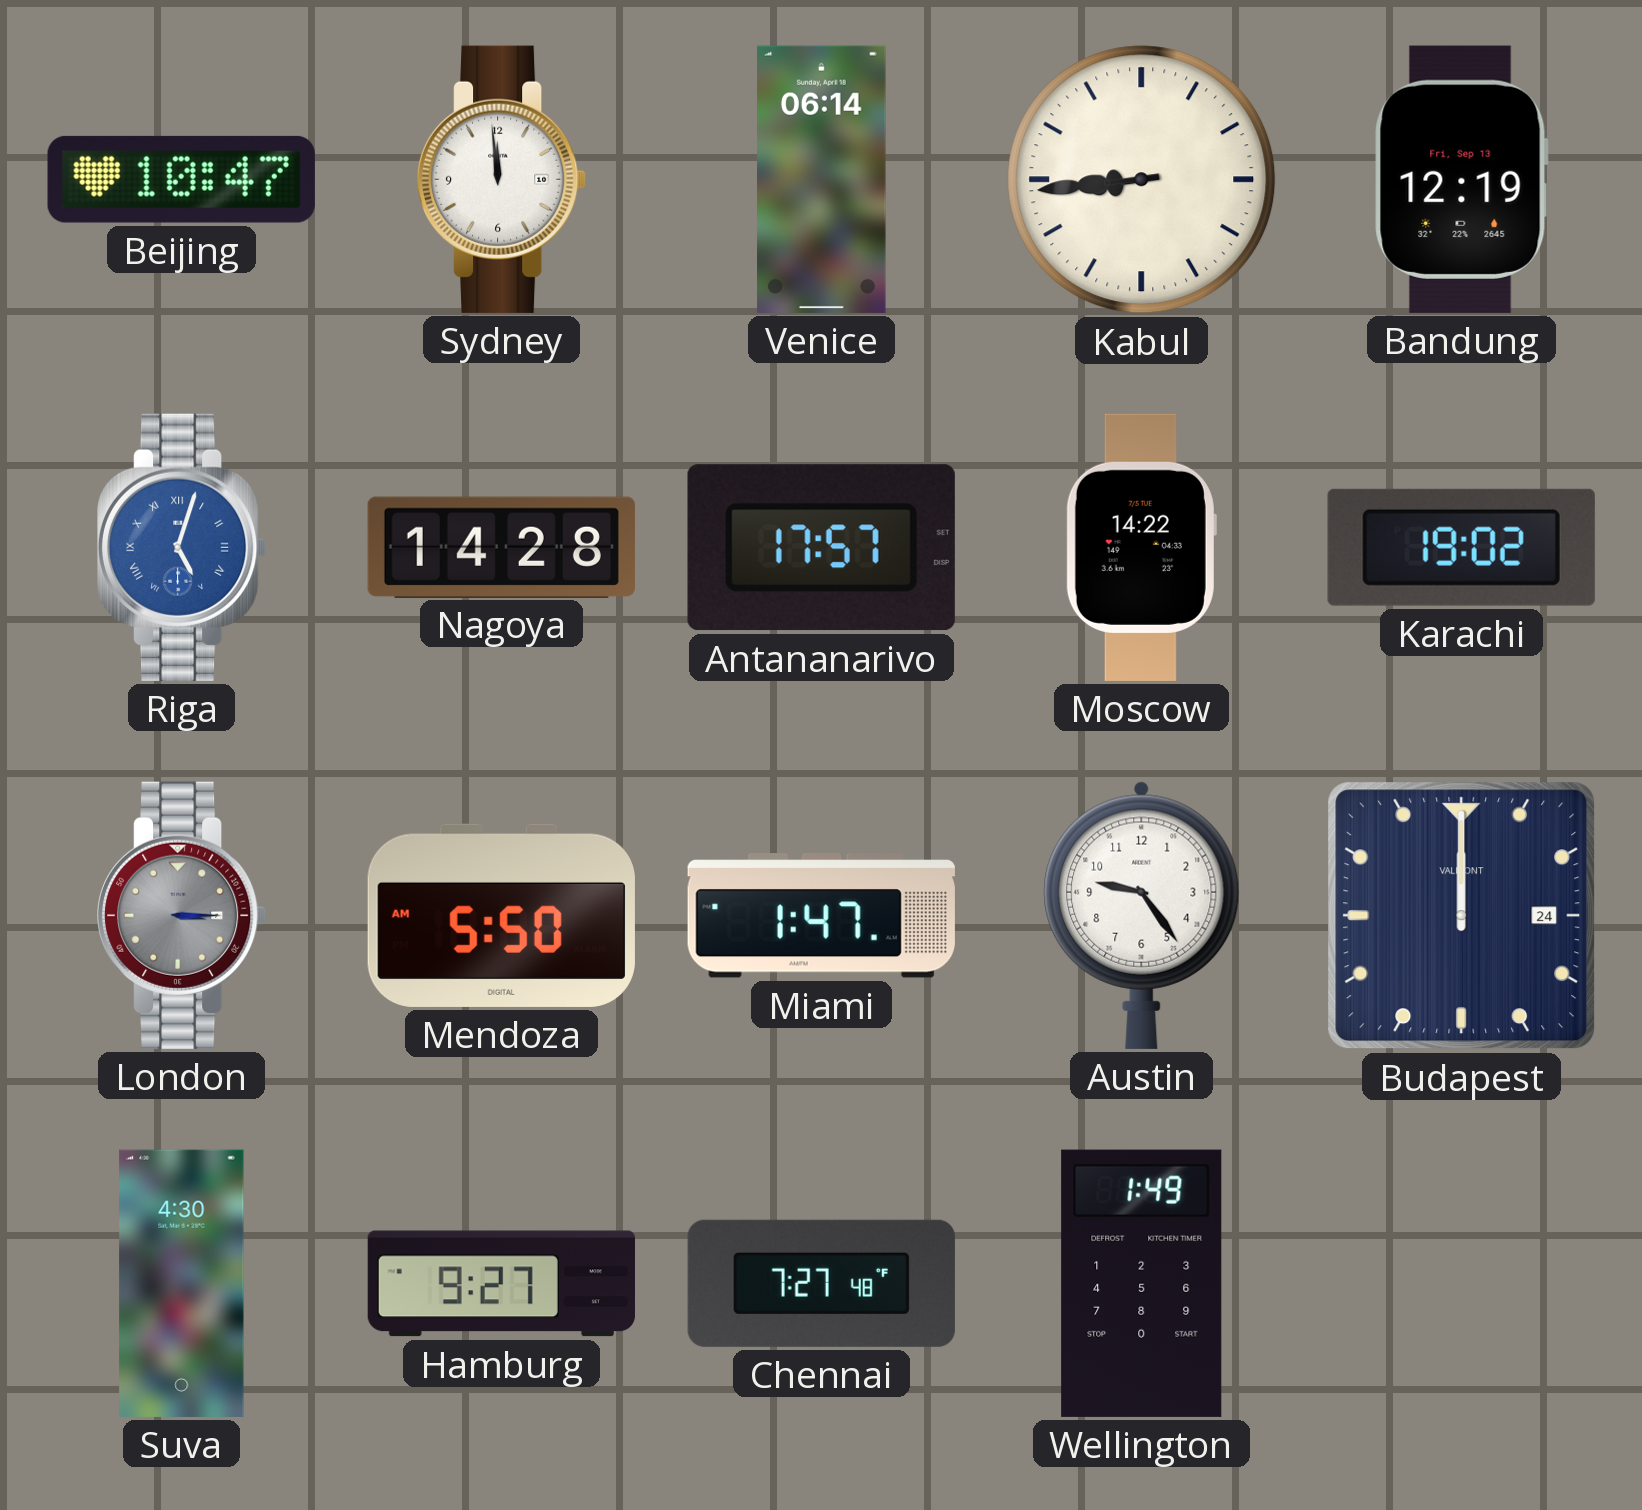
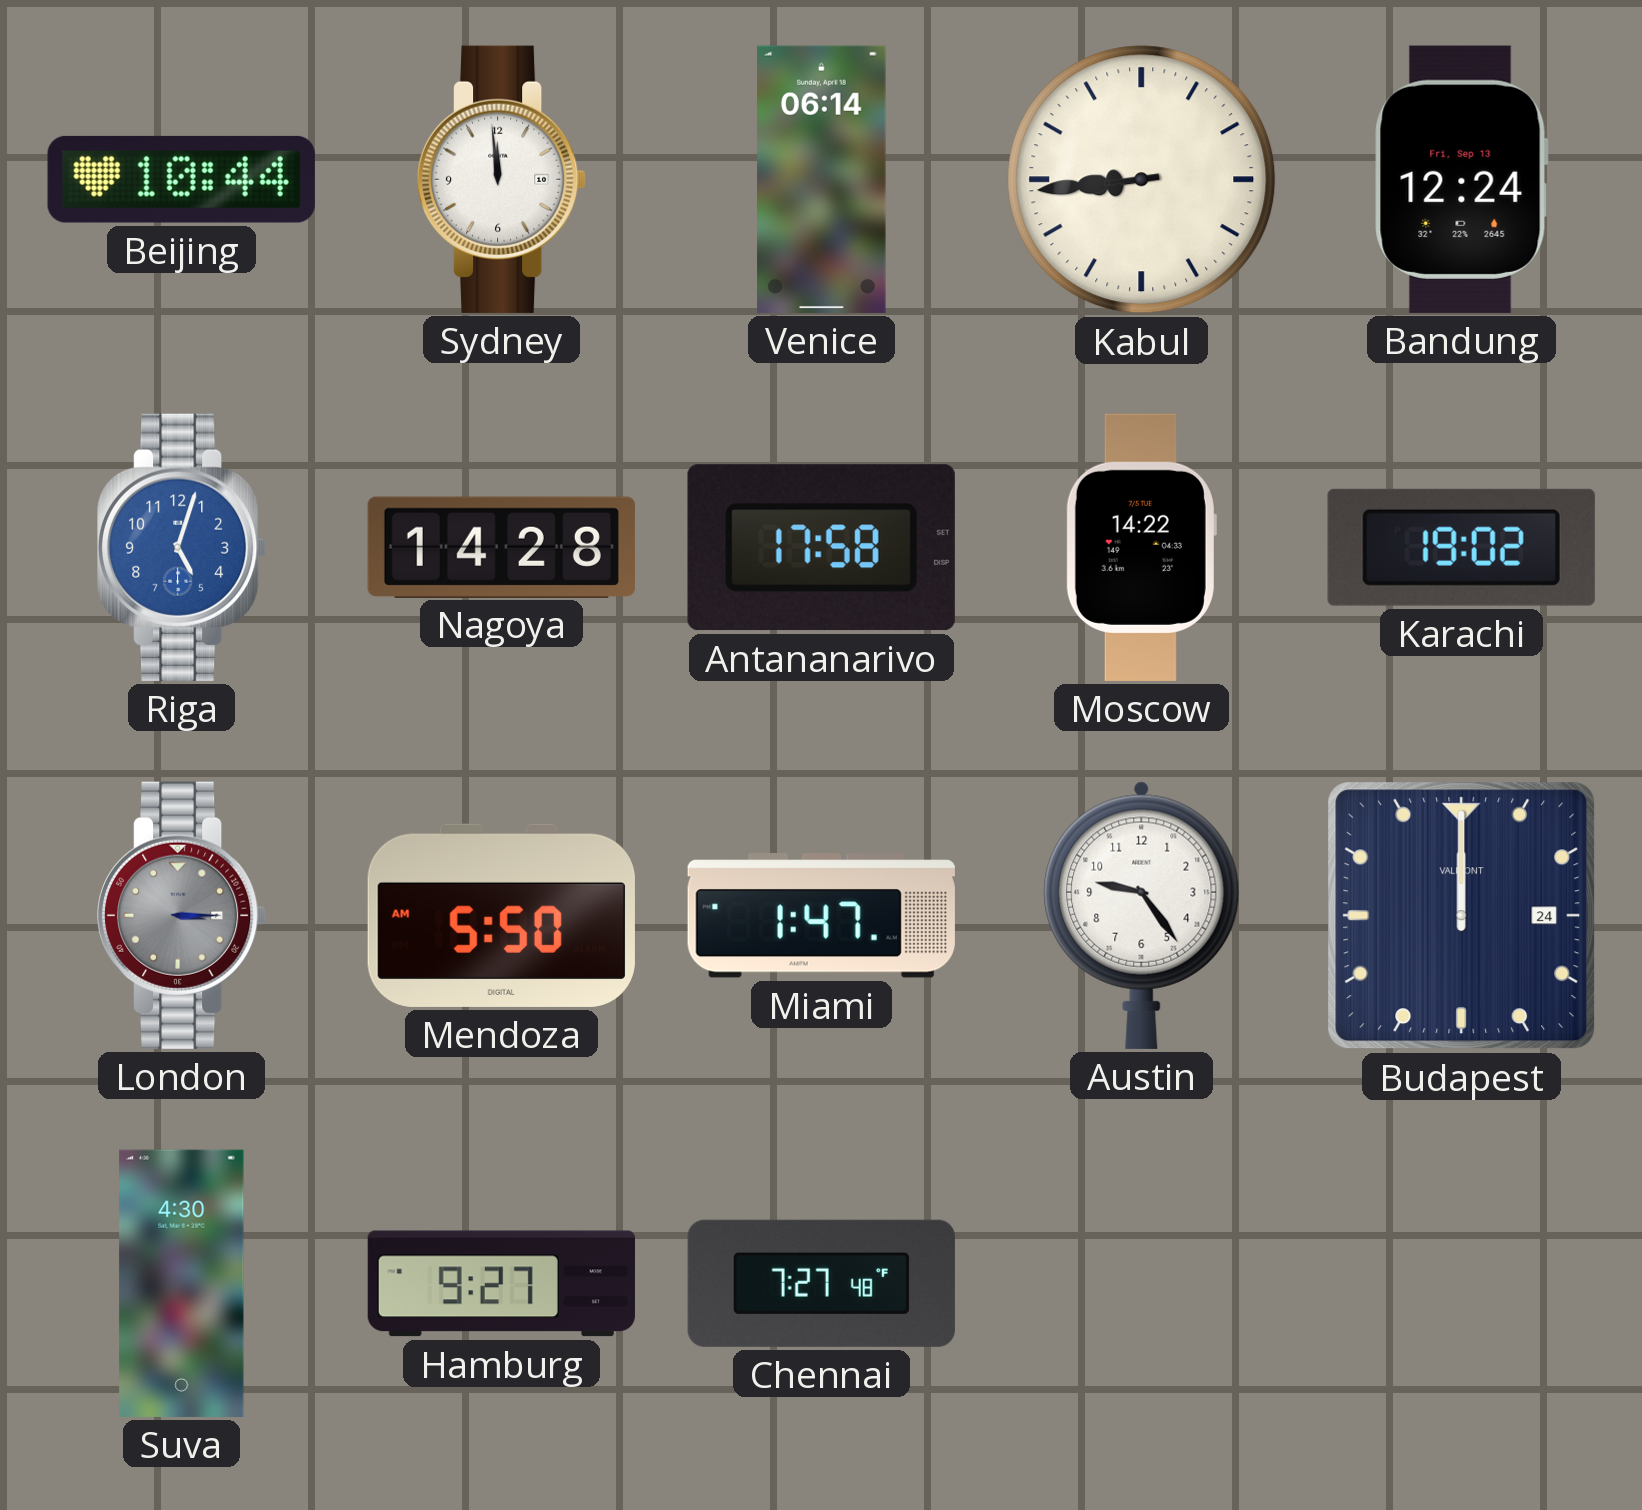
Beijing: 10:47 -> 10:44 (181, 179)
Bandung: 12:19 -> 12:24 (1461, 179)
Riga numerals: Roman -> Arabic (183, 547)
Antananarivo: 17:57 -> 17:58 (821, 548)
Wellington: 1:49 -> none (1142, 1283)
